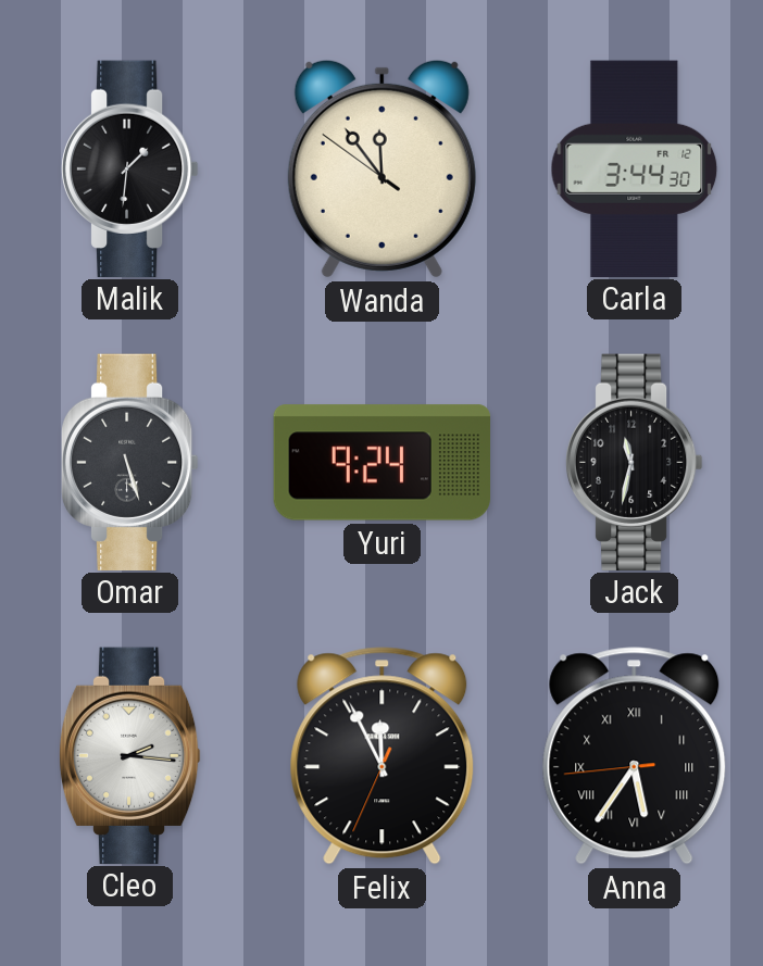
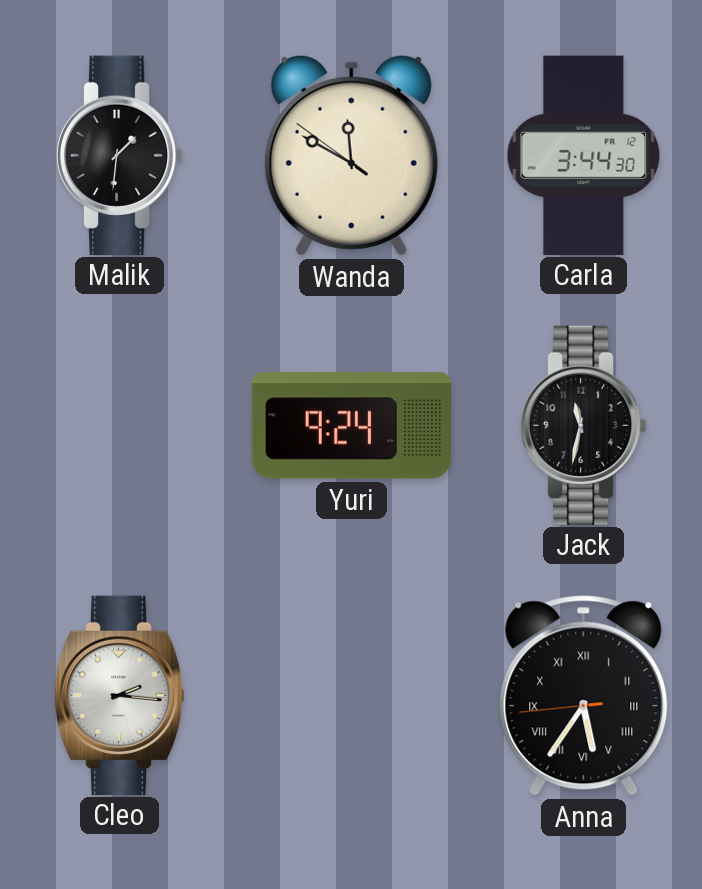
Wanda: 11:53 -> 11:49 (351, 155)
Omar: 5:27 -> none (129, 462)
Felix: 11:55 -> none (383, 756)
